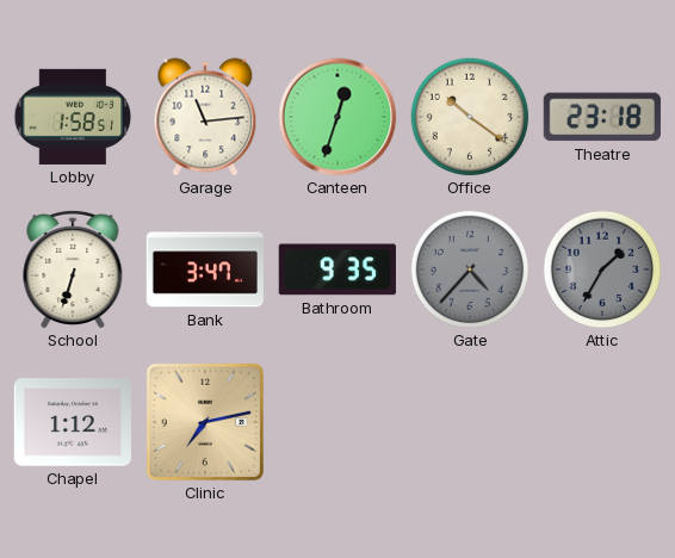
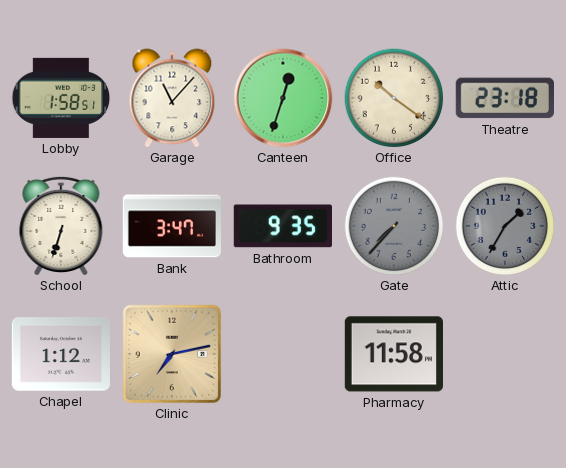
Garage: 11:14 -> 11:07 (172, 98)
Gate: 4:37 -> 7:37 (394, 226)
Pharmacy: none -> 11:58 (394, 354)
